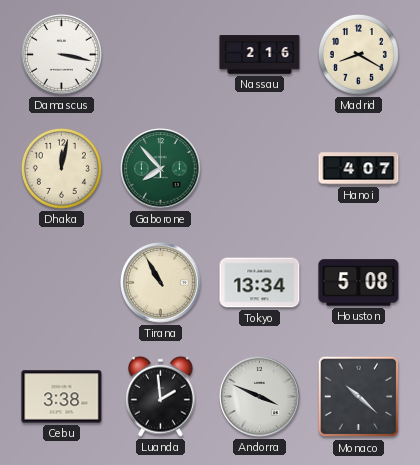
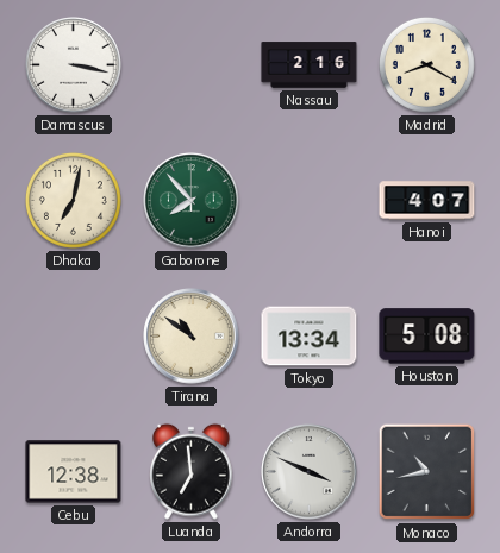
Dhaka: 12:02 -> 7:02 (73, 200)
Tirana: 10:55 -> 10:51 (192, 337)
Cebu: 3:38 -> 12:38 (74, 472)
Luanda: 1:59 -> 6:59 (192, 471)
Monaco: 10:22 -> 10:43 (427, 472)
